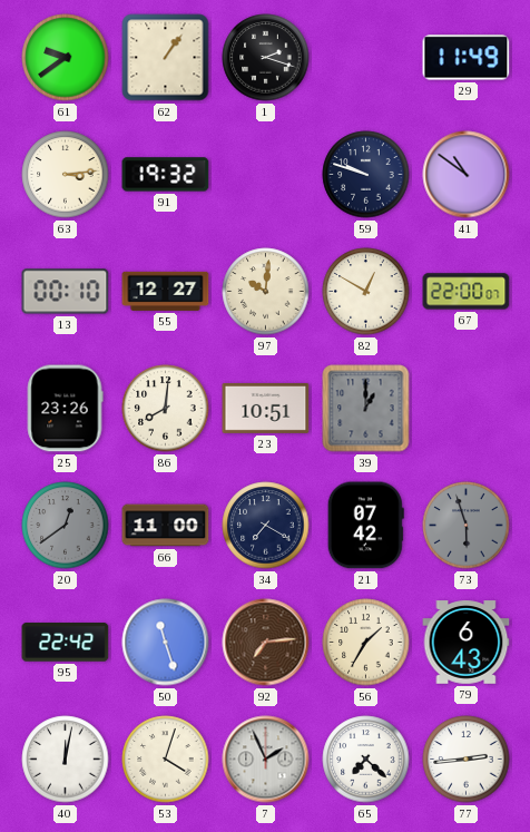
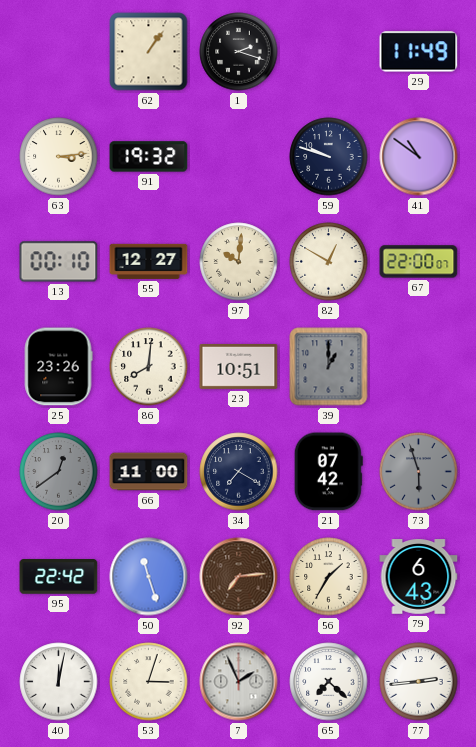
61: 9:39 -> none (66, 58)
53: 4:03 -> 3:03 (149, 682)
